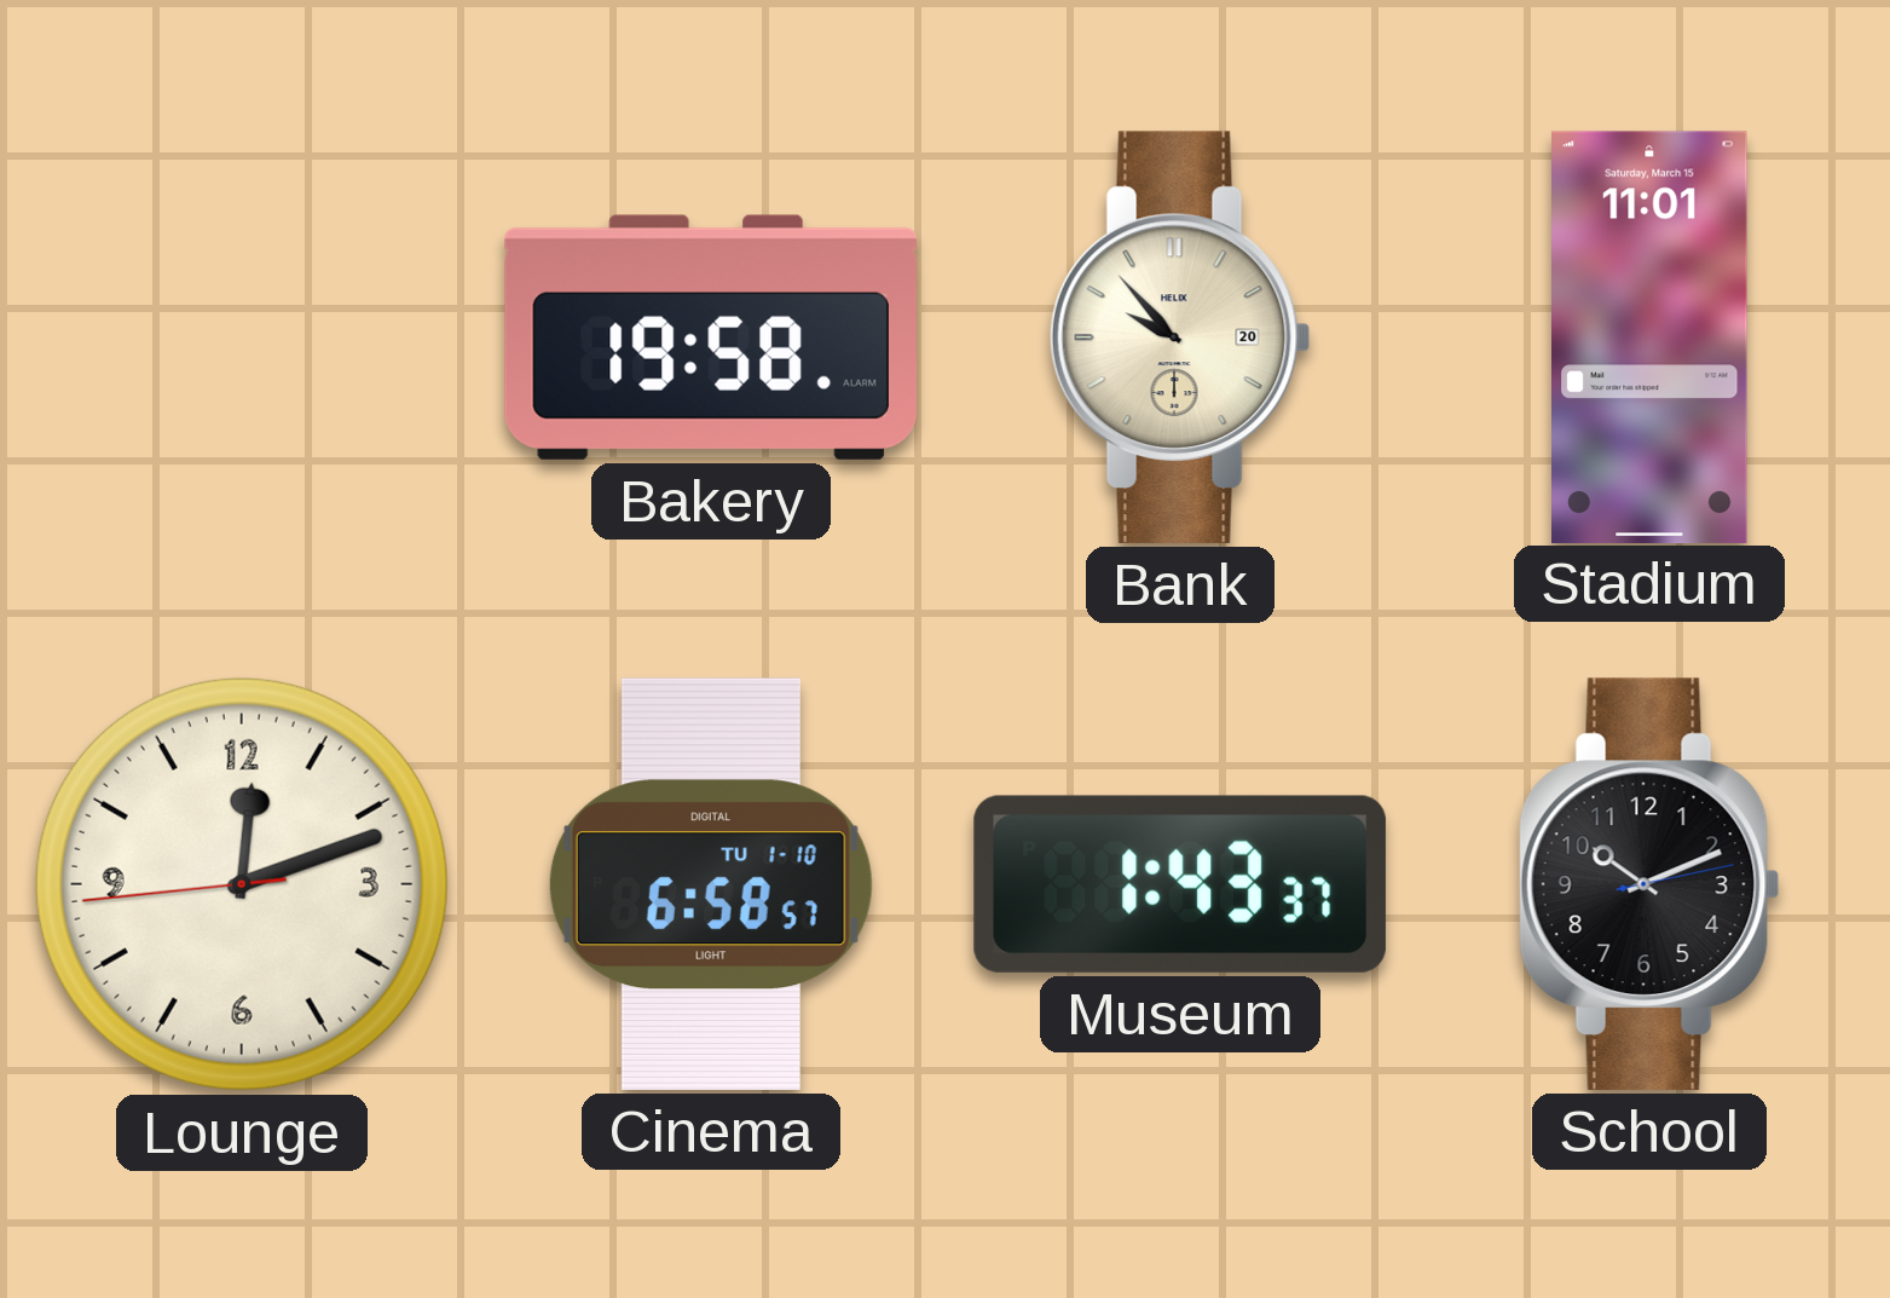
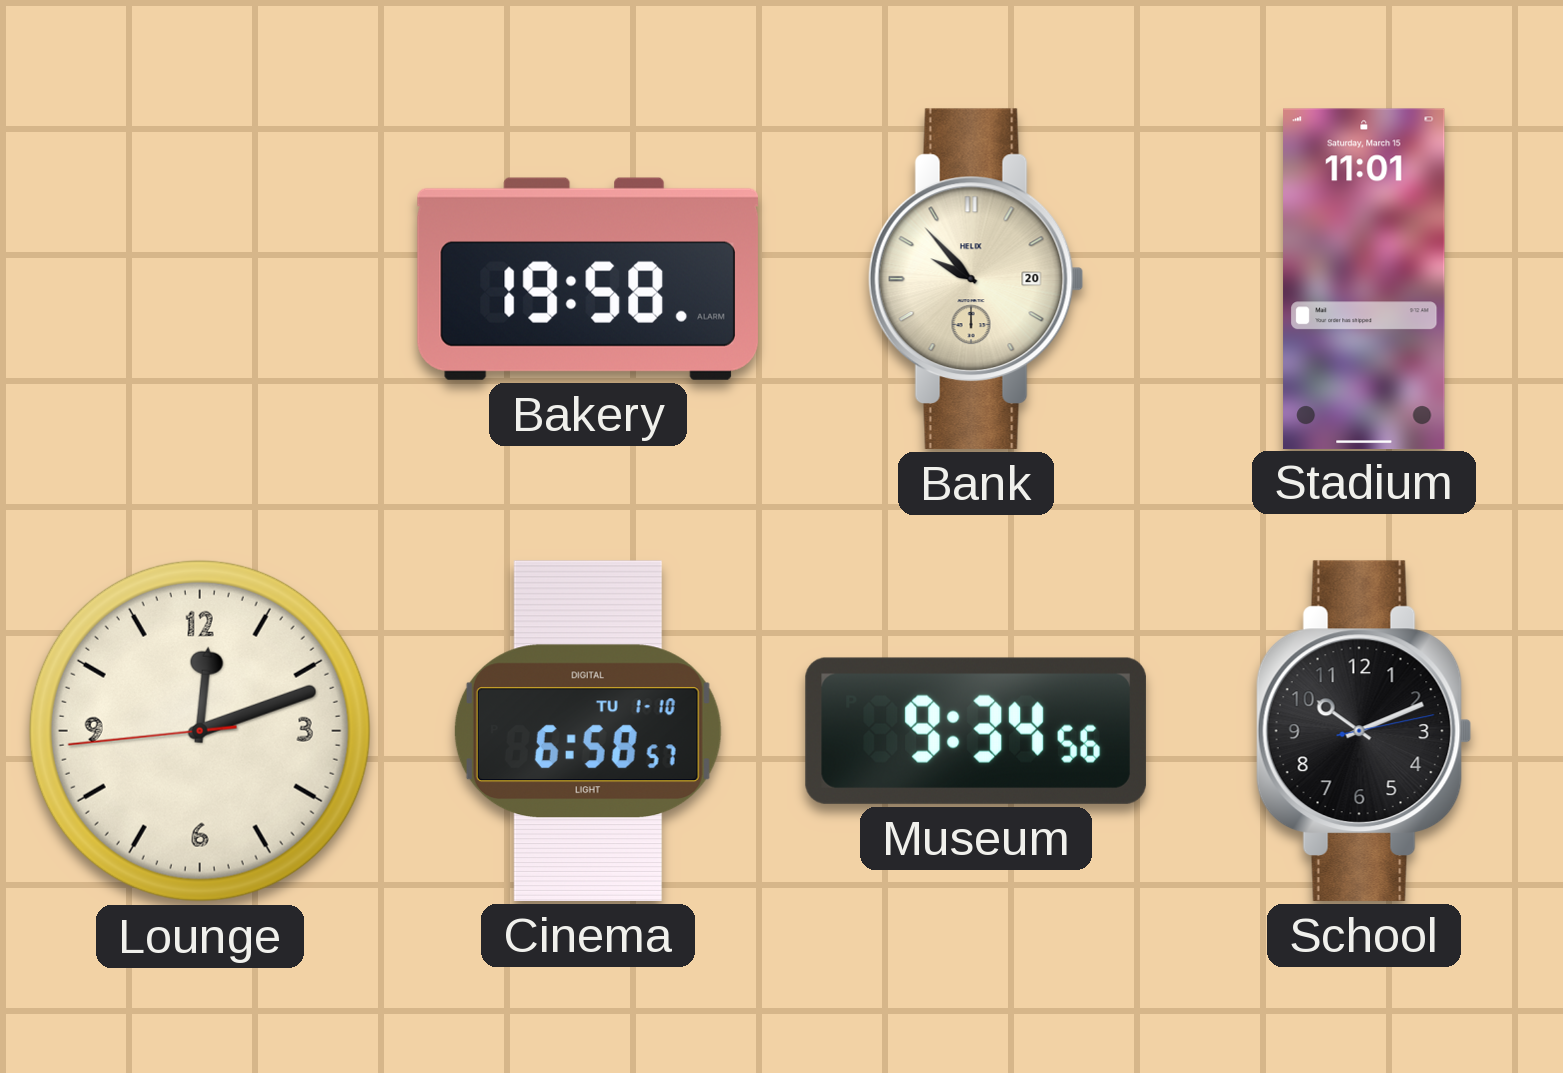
Museum: 1:43 -> 9:34 (976, 731)
